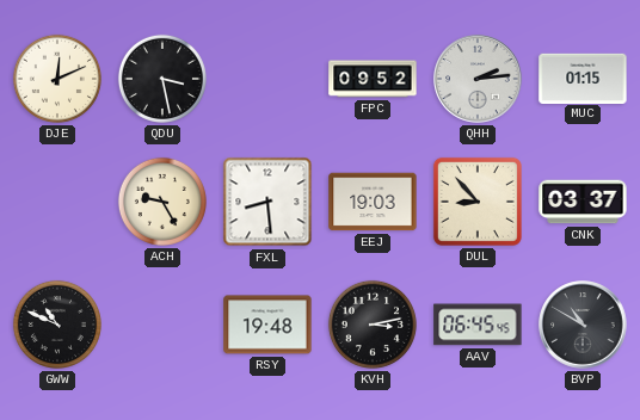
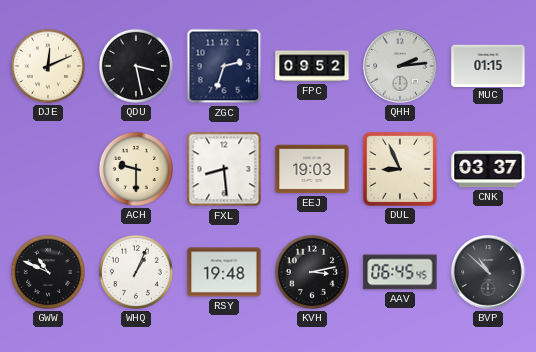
ZGC: none -> 2:33 (224, 66)
ACH: 9:25 -> 9:30 (136, 169)
DUL: 8:53 -> 8:56 (400, 169)
WHQ: none -> 1:04 (136, 272)
BVP: 10:50 -> 10:52 (488, 272)
